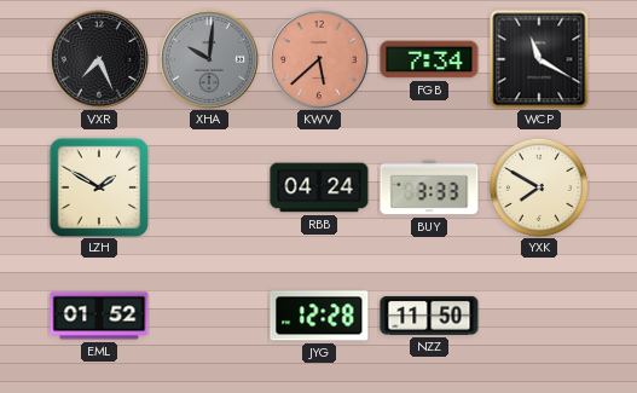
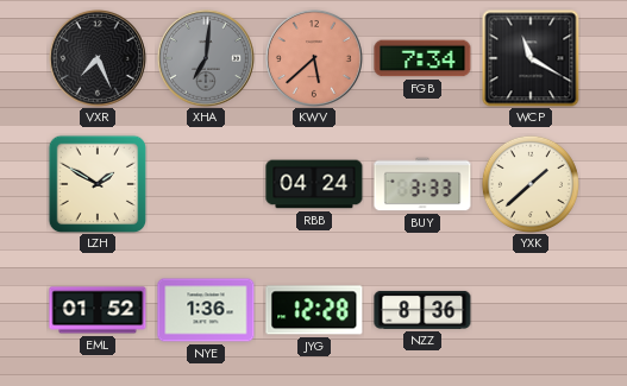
XHA: 10:01 -> 7:01 (206, 58)
YXK: 7:50 -> 1:38 (531, 184)
NYE: none -> 1:36 (206, 310)
NZZ: 11:50 -> 8:36 (422, 310)
